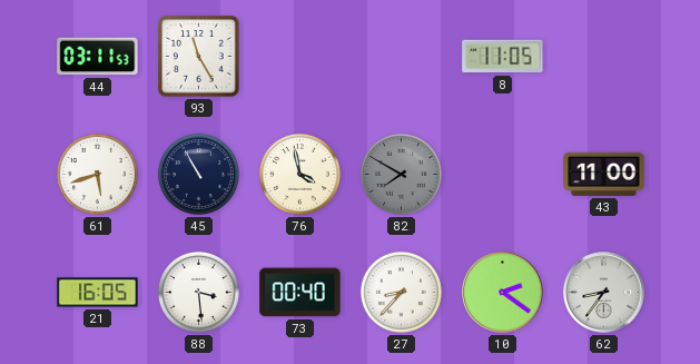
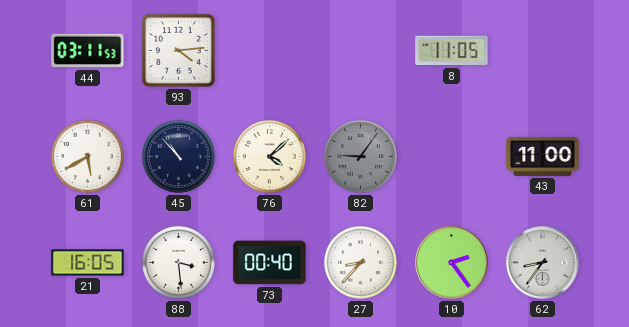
93: 11:25 -> 4:14 (179, 51)
61: 5:42 -> 5:40 (87, 156)
45: 10:55 -> 10:53 (178, 156)
76: 3:58 -> 4:08 (269, 156)
82: 7:50 -> 9:06 (360, 156)
10: 2:21 -> 2:24 (452, 263)
